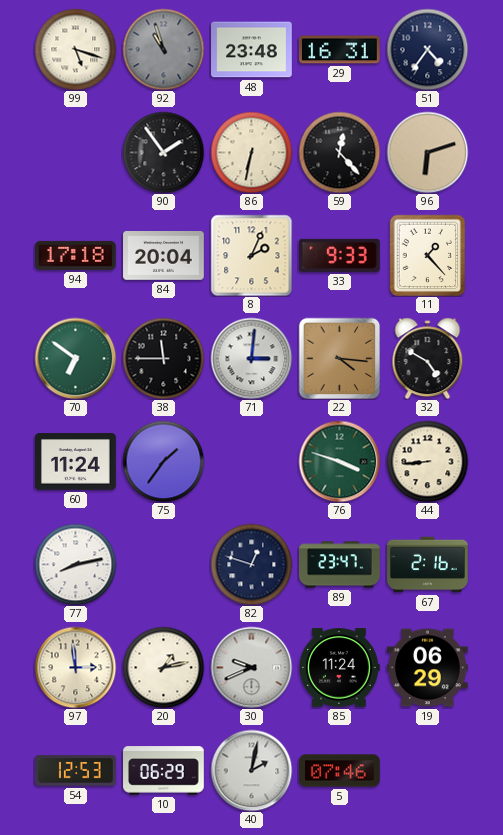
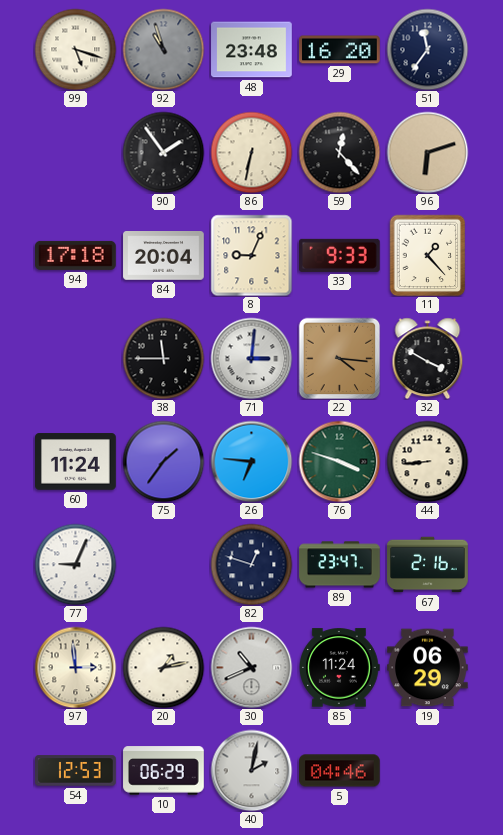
29: 16:31 -> 16:20 (340, 50)
51: 4:36 -> 11:36 (427, 49)
8: 2:04 -> 9:04 (251, 255)
70: 6:51 -> none (75, 358)
32: 4:50 -> 3:50 (428, 358)
26: none -> 6:46 (251, 461)
77: 8:13 -> 9:04 (75, 564)
30: 9:41 -> 10:41 (251, 667)
5: 07:46 -> 04:46 (340, 771)
